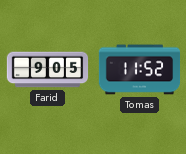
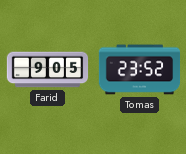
Tomas: 11:52 -> 23:52 (140, 70)
